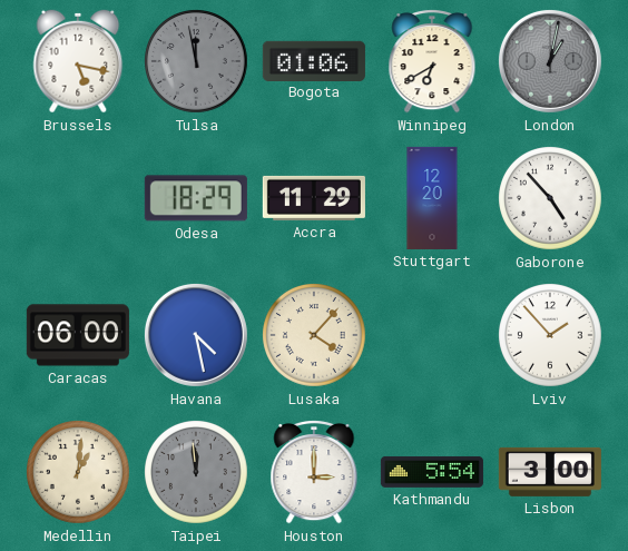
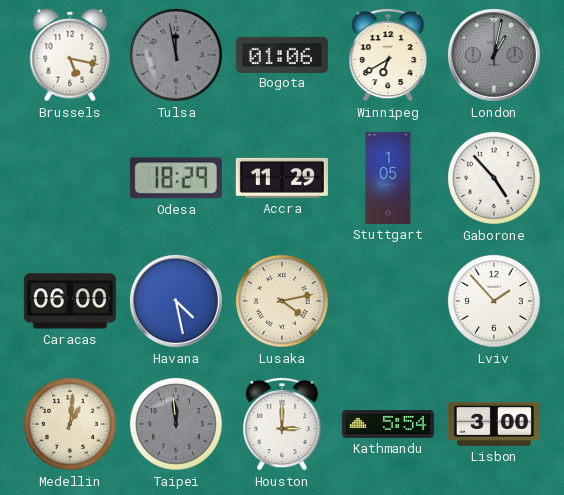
Stuttgart: 12:20 -> 1:05 (388, 178)
Lusaka: 4:07 -> 4:13 (283, 302)
